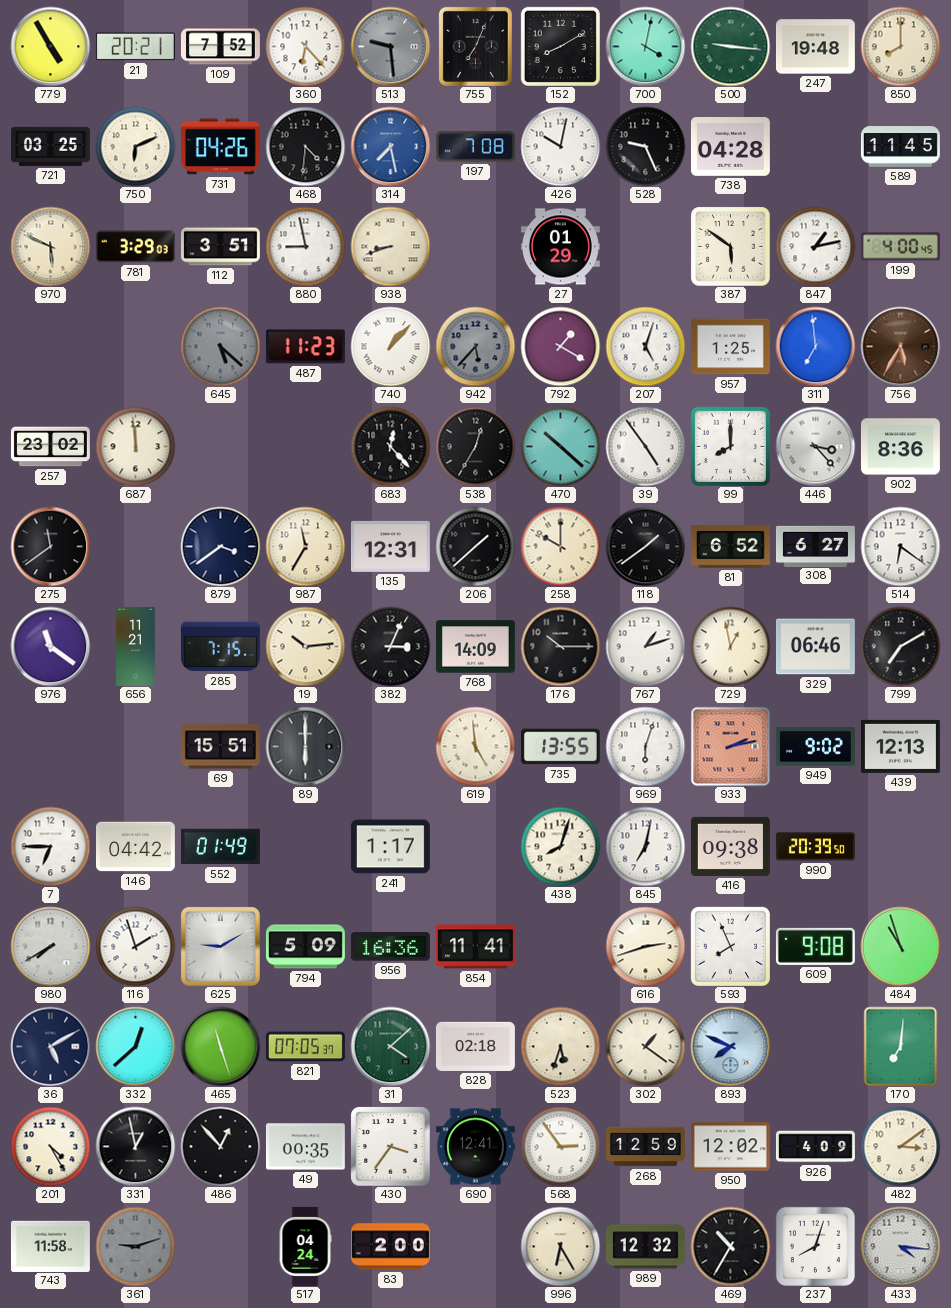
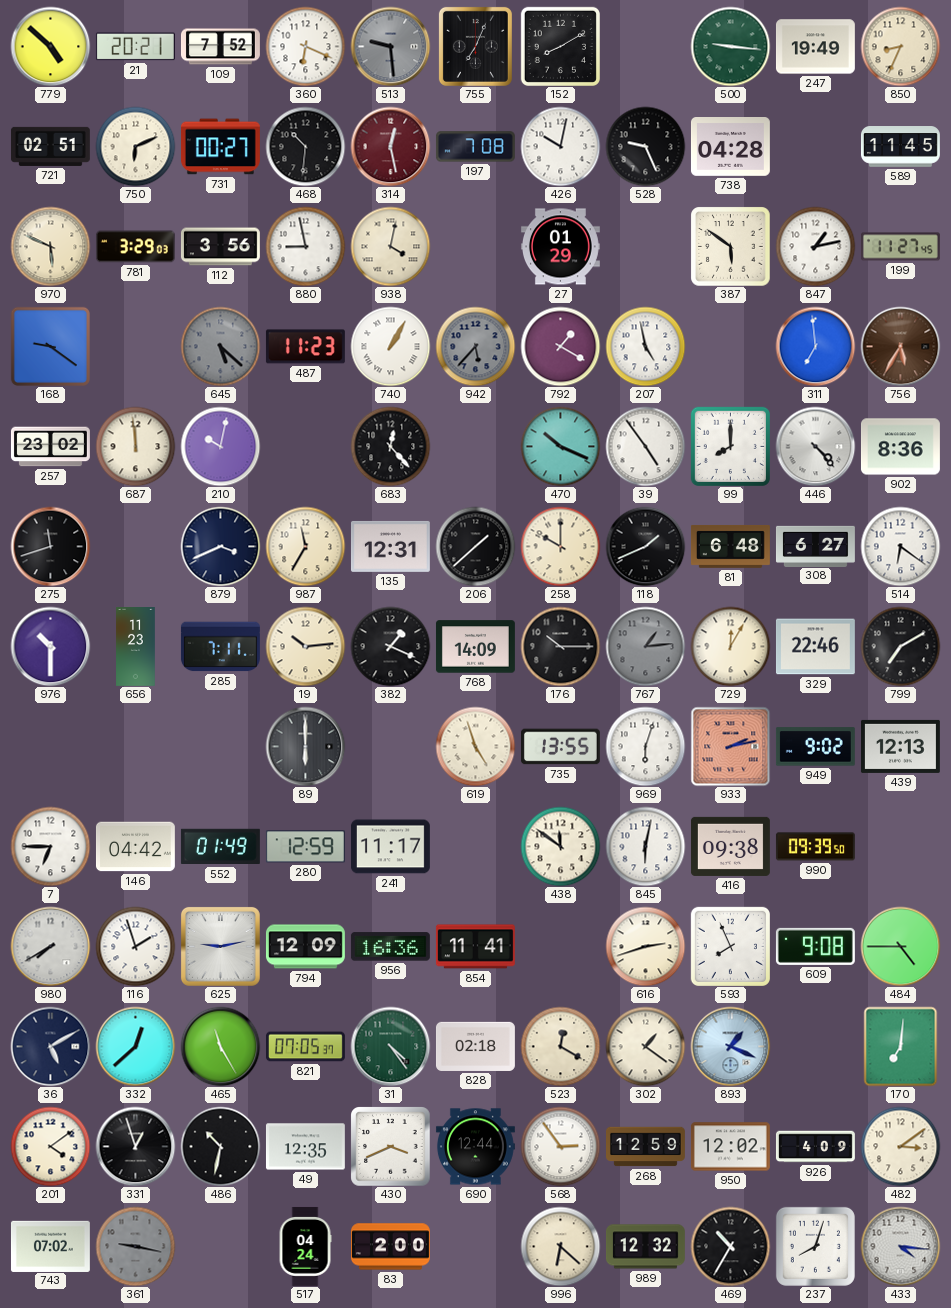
779: 4:55 -> 4:52 (50, 46)
360: 6:23 -> 6:19 (305, 46)
700: 4:02 -> none (645, 46)
247: 19:48 -> 19:49 (815, 47)
850: 8:00 -> 8:34 (900, 46)
721: 03:25 -> 02:51 (50, 146)
731: 04:26 -> 00:27 (220, 147)
468: 4:31 -> 10:31 (305, 146)
314: 7:28 -> 12:28 (390, 146)
314 dial: blue -> burgundy (390, 146)
112: 3:51 -> 3:56 (220, 247)
938: 8:42 -> 4:02 (390, 246)
199: 4:00 -> 11:27 (900, 247)
168: none -> 9:21 (50, 346)
740: 1:07 -> 1:05 (390, 346)
207: 5:03 -> 4:58 (645, 346)
957: 1:25 -> none (730, 347)
210: none -> 10:02 (220, 446)
538: 12:35 -> none (475, 446)
470: 10:22 -> 10:19 (560, 446)
446: 3:23 -> 4:23 (815, 446)
275: 11:39 -> 11:42 (50, 546)
879: 3:39 -> 3:41 (220, 546)
118: 1:39 -> 1:41 (645, 546)
81: 6:52 -> 6:48 (730, 546)
976: 11:21 -> 10:30 (50, 646)
656: 11:21 -> 11:23 (136, 647)
285: 7:15 -> 7:11 (220, 647)
382: 3:04 -> 1:19 (390, 646)
767: 1:12 -> 1:14 (645, 646)
767 dial: white -> grey (645, 646)
729: 12:58 -> 12:05 (730, 646)
329: 06:46 -> 22:46 (815, 647)
69: 15:51 -> none (220, 747)
619: 4:59 -> 4:57 (475, 746)
280: none -> 12:59 (305, 847)
241: 1:17 -> 11:17 (390, 847)
438: 8:03 -> 11:51 (560, 846)
845: 7:02 -> 6:02 (645, 846)
990: 20:39 -> 09:39 (815, 847)
625: 9:10 -> 9:13 (220, 946)
794: 5:09 -> 12:09 (305, 947)
484: 10:57 -> 4:45 (900, 946)
465: 11:27 -> 11:25 (220, 1046)
31: 4:08 -> 4:24 (390, 1046)
523: 5:33 -> 12:20 (560, 1046)
893: 7:49 -> 1:19 (730, 1046)
201: 4:25 -> 4:09 (50, 1146)
331: 12:58 -> 12:57 (135, 1146)
486: 12:53 -> 10:32 (220, 1146)
49: 00:35 -> 12:35 (305, 1147)
430: 3:36 -> 3:41 (390, 1146)
690: 12:41 -> 12:44 (475, 1147)
743: 11:58 -> 07:02 (50, 1246)
361: 9:12 -> 9:17 (135, 1246)
996: 6:25 -> 6:22 (560, 1246)
